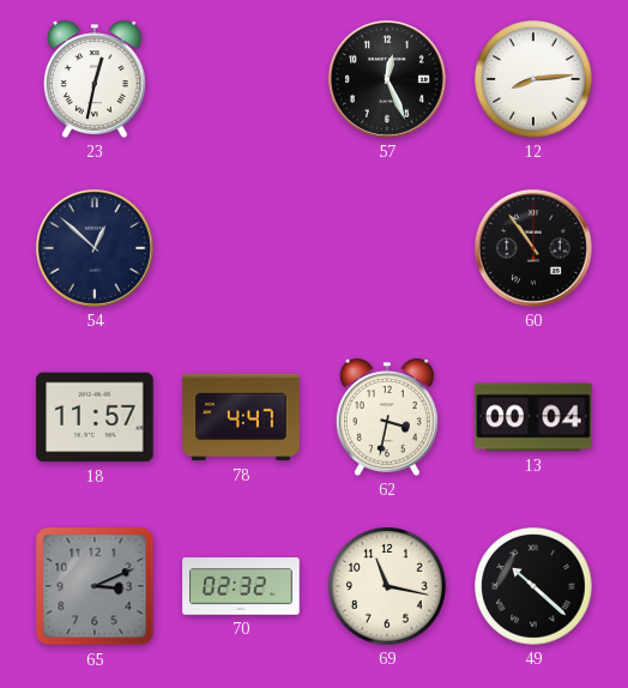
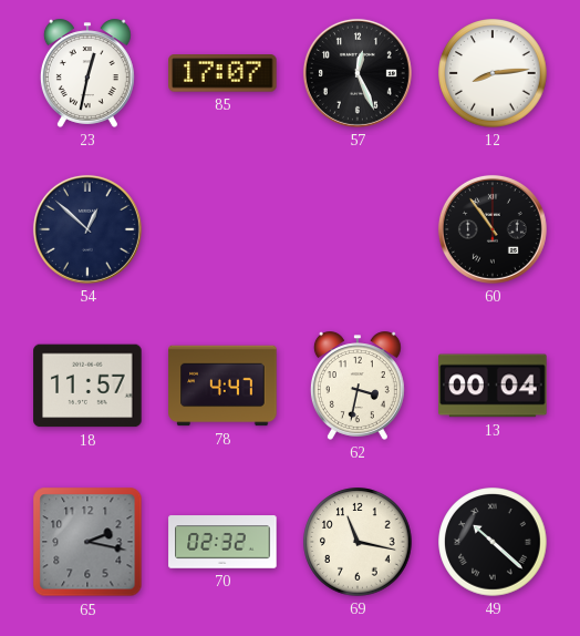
85: none -> 17:07 (222, 73)
65: 3:11 -> 2:17 (87, 542)
